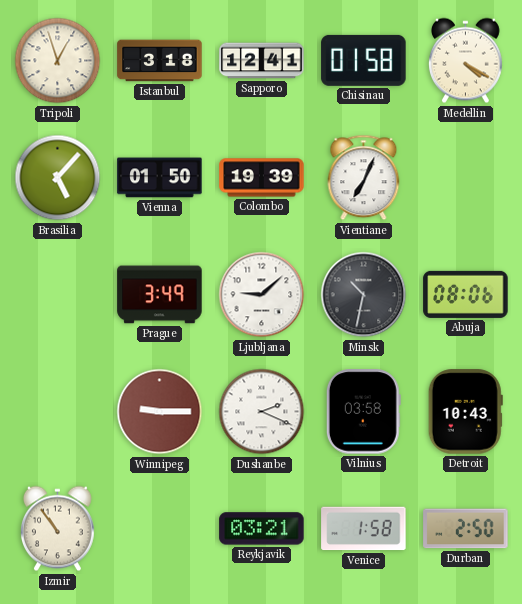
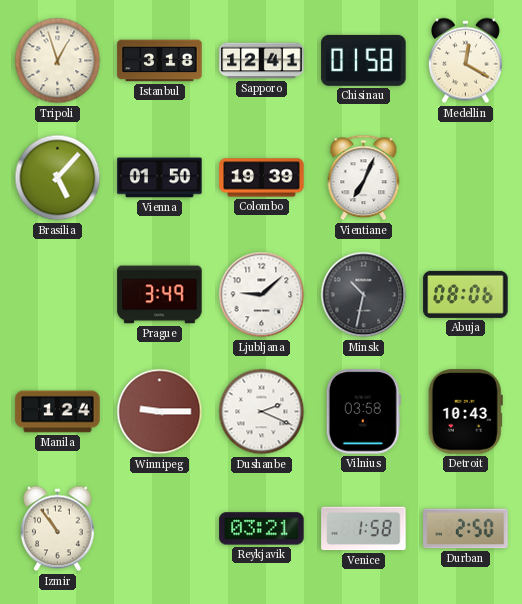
Medellin: 4:20 -> 12:20 (465, 61)
Manila: none -> 1:24 (58, 412)
